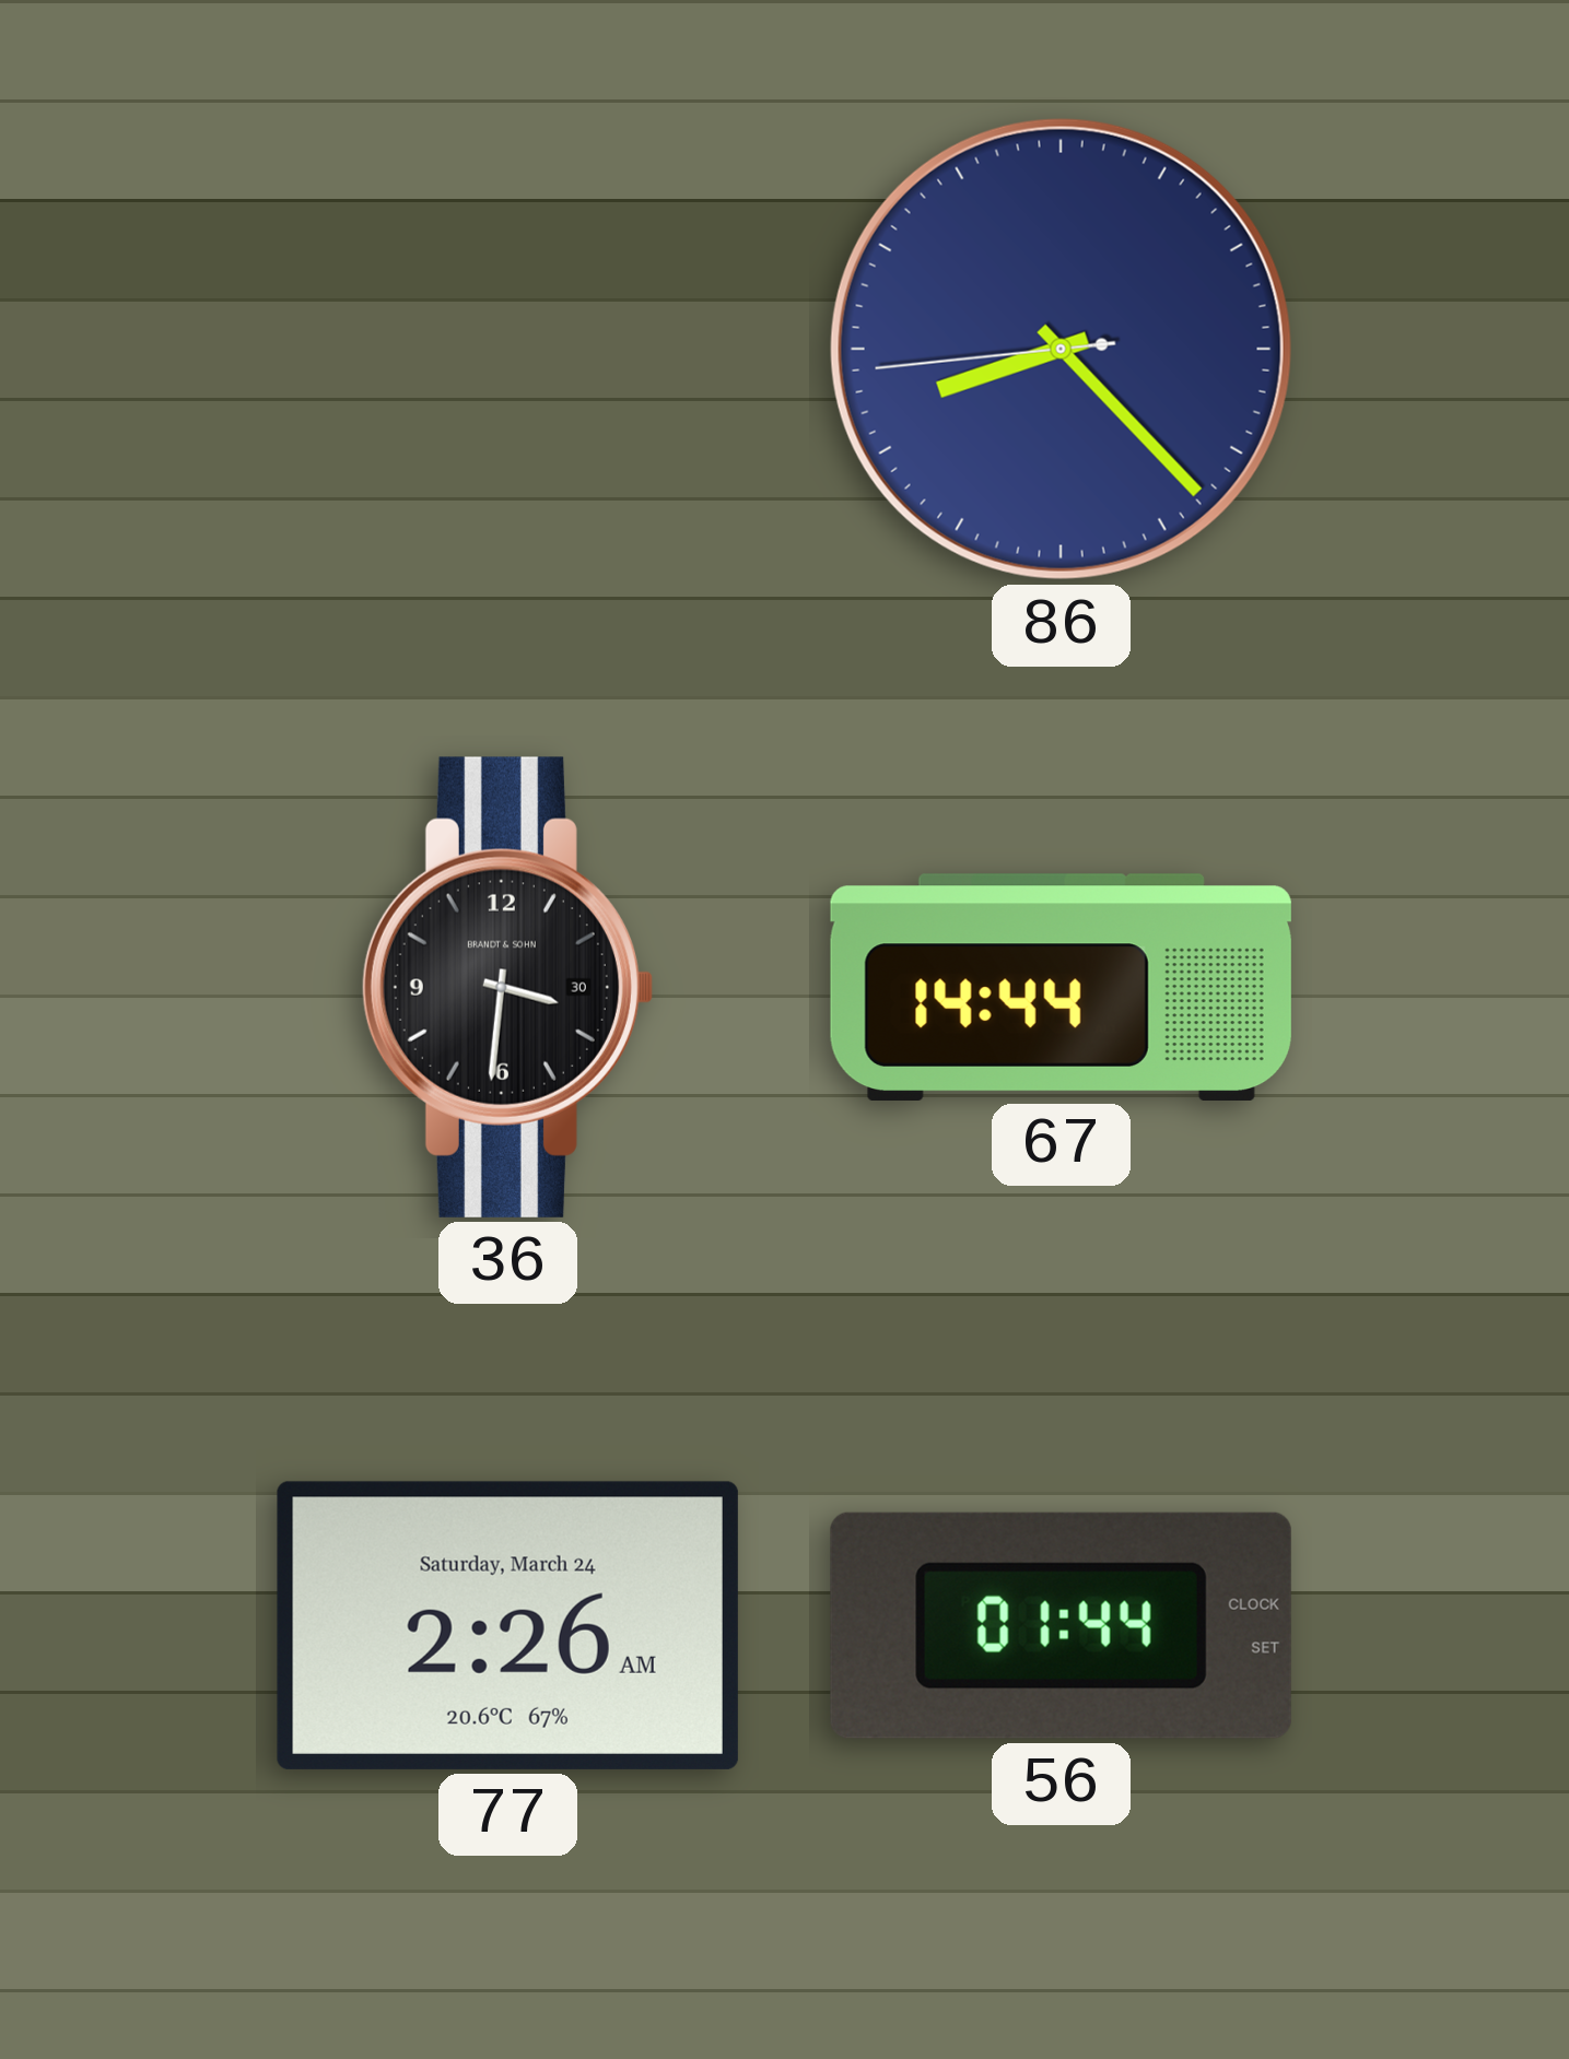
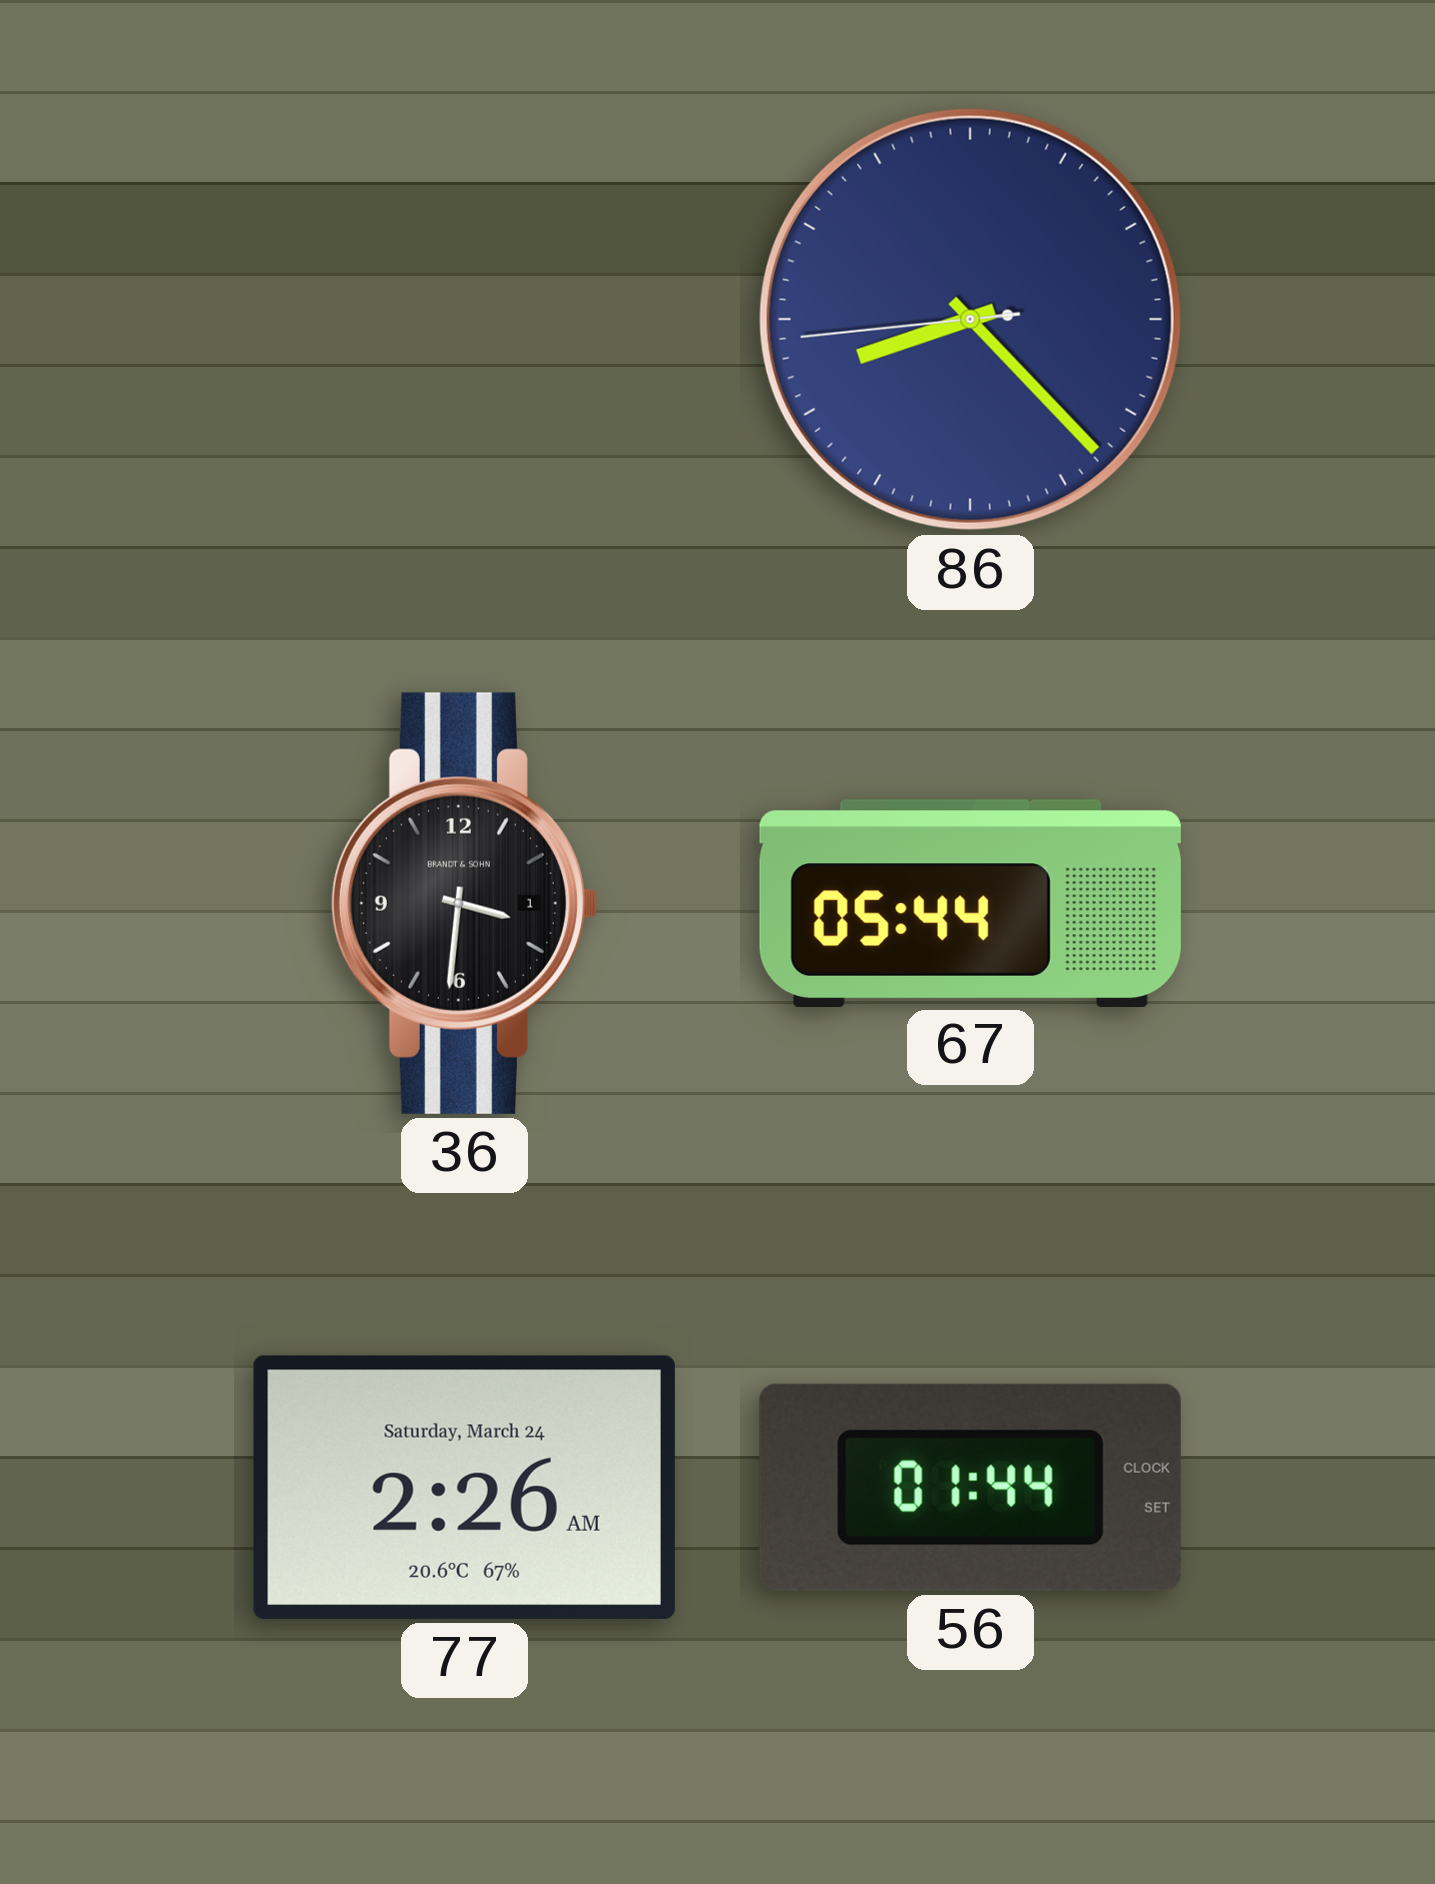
36 date: 30 -> 1 (464, 903)
67: 14:44 -> 05:44 (970, 903)
